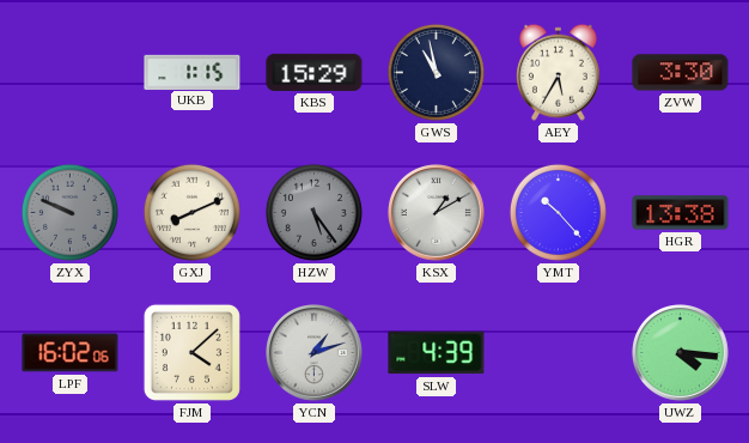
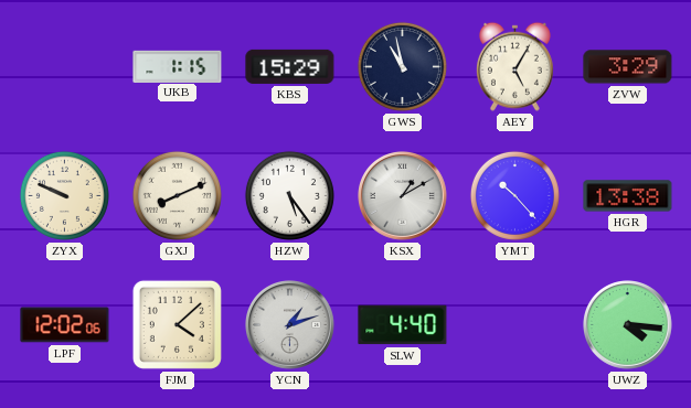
AEY: 5:35 -> 5:05 (514, 66)
ZVW: 3:30 -> 3:29 (628, 67)
ZYX dial: grey -> cream (64, 195)
HZW dial: grey -> white (289, 195)
LPF: 16:02 -> 12:02 (65, 325)
SLW: 4:39 -> 4:40 (403, 325)
